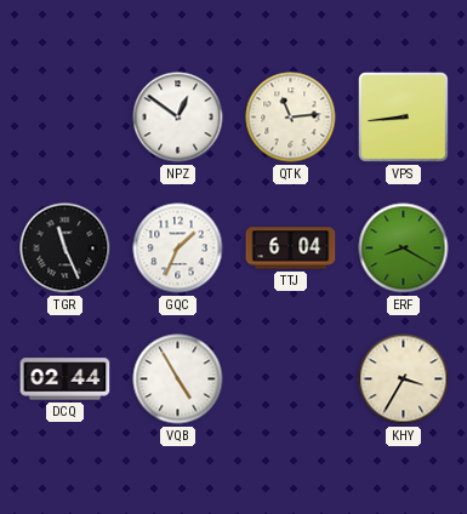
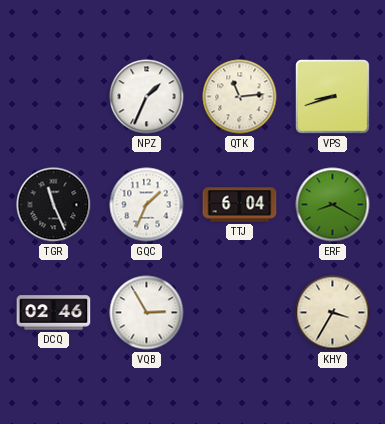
NPZ: 12:51 -> 1:34 (147, 97)
VPS: 8:44 -> 8:42 (333, 97)
DCQ: 02:44 -> 02:46 (54, 313)
VQB: 4:55 -> 2:55 (147, 313)
